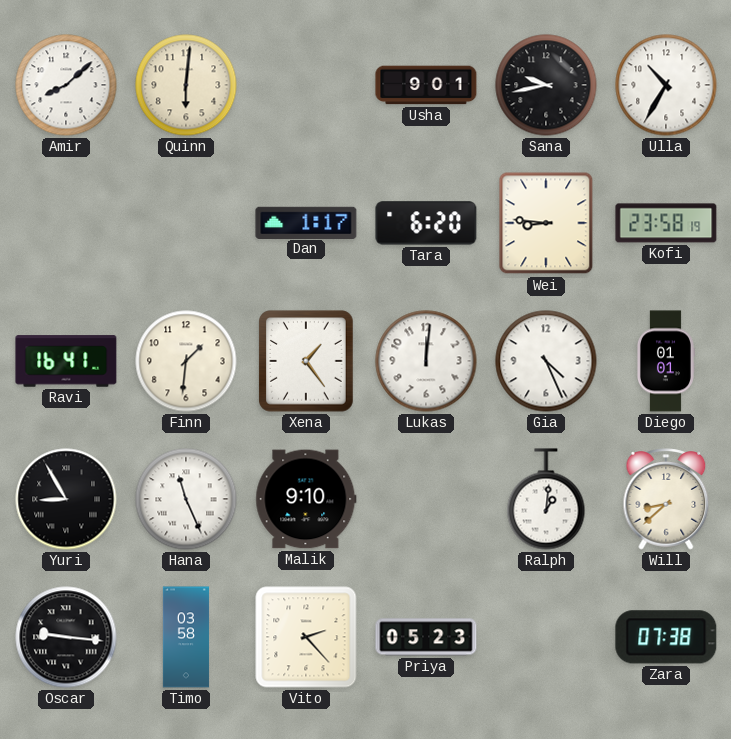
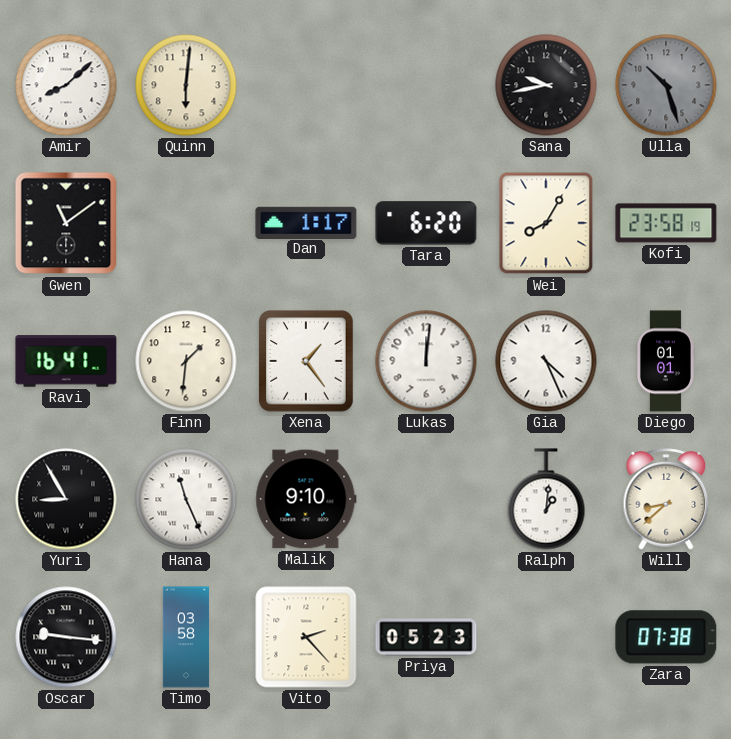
Usha: 9:01 -> none (426, 85)
Ulla: 10:35 -> 10:27 (666, 85)
Ulla dial: white -> grey (666, 85)
Gwen: none -> 11:09 (66, 223)
Wei: 8:46 -> 8:05 (546, 223)
